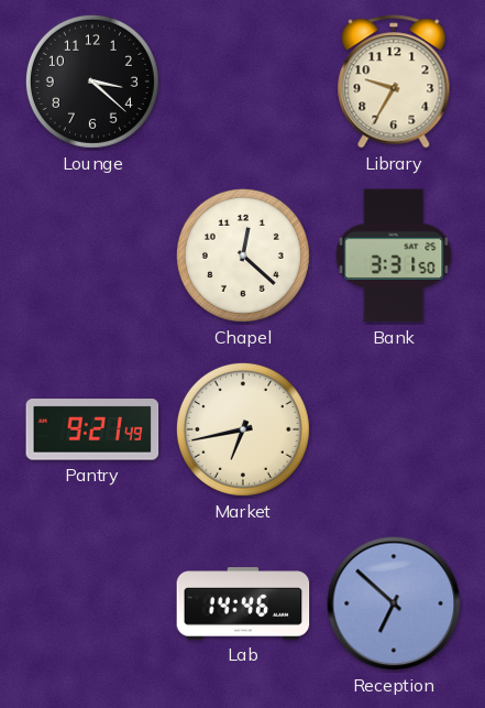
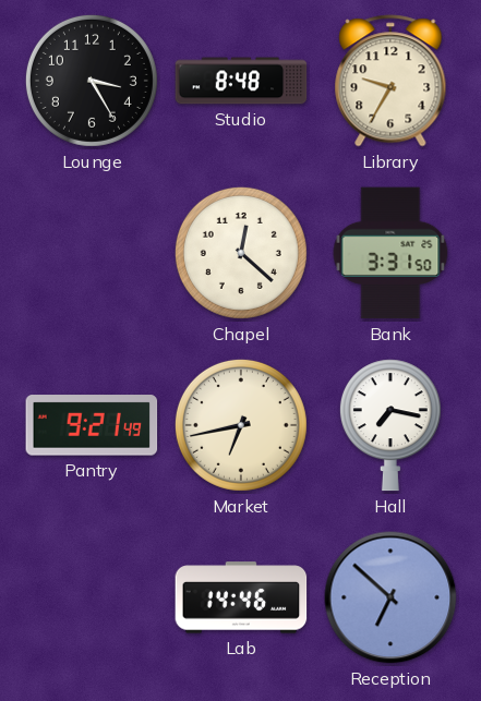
Lounge: 3:22 -> 3:25 (92, 81)
Studio: none -> 8:48 (241, 81)
Hall: none -> 7:17 (390, 425)
